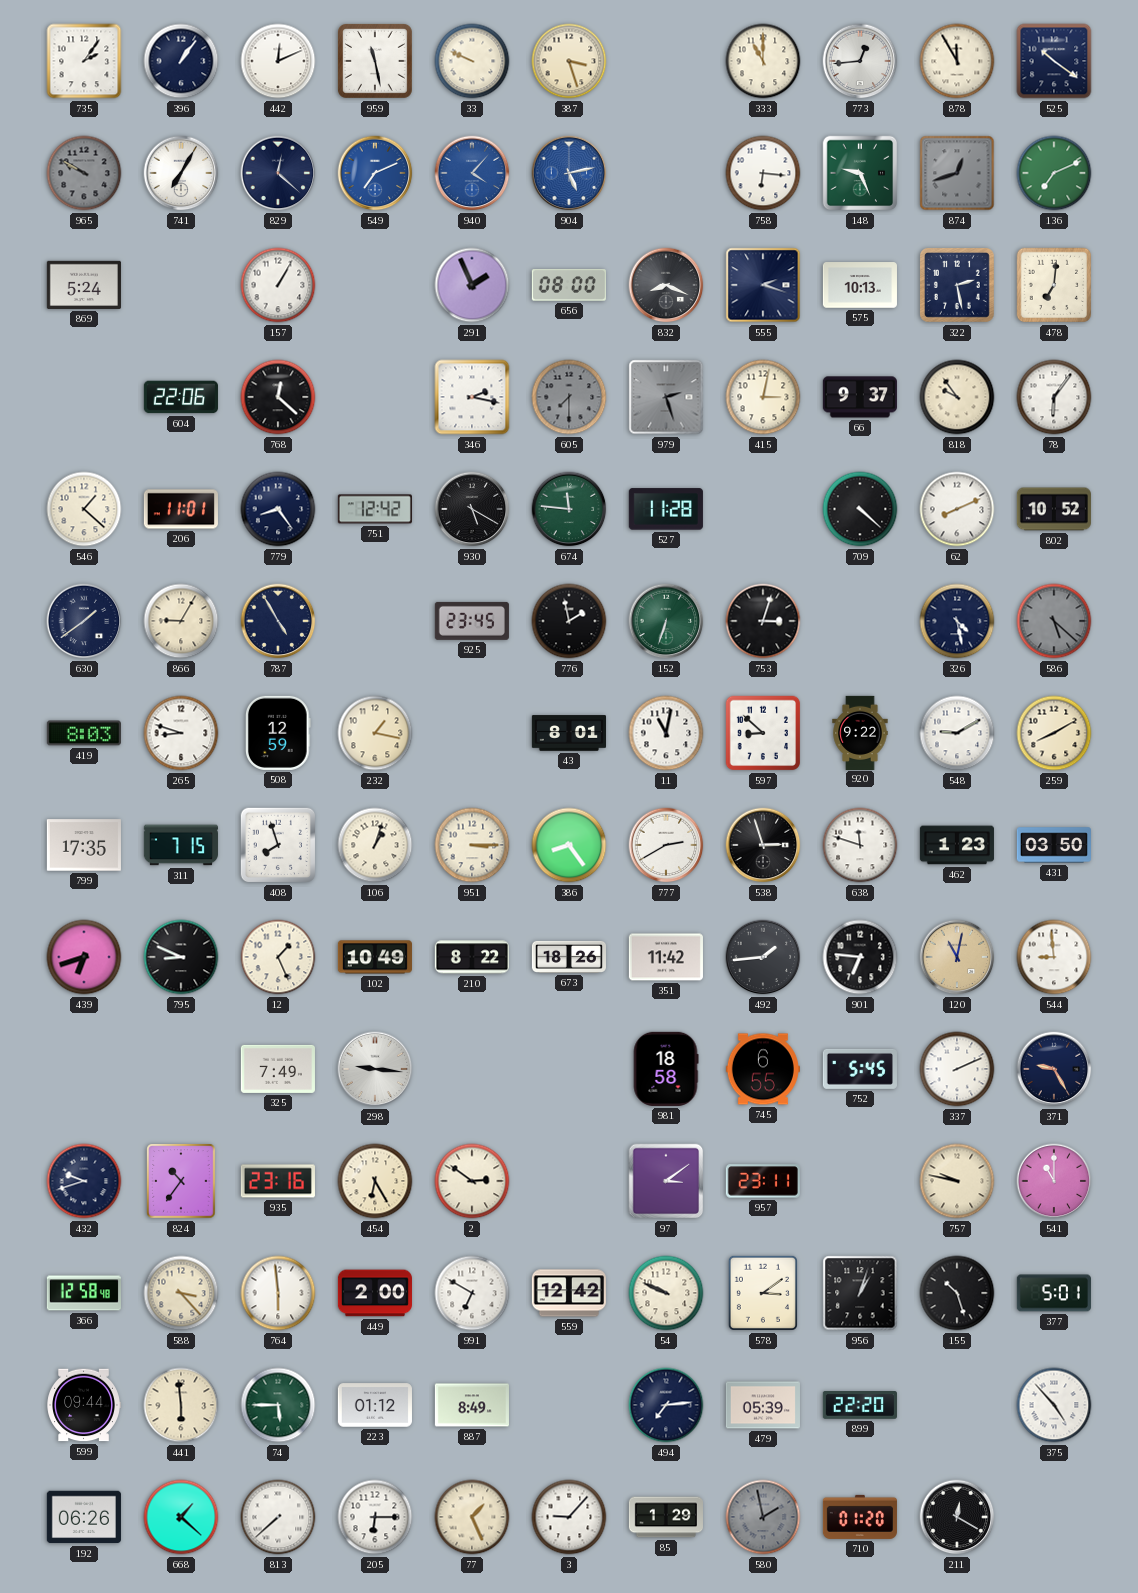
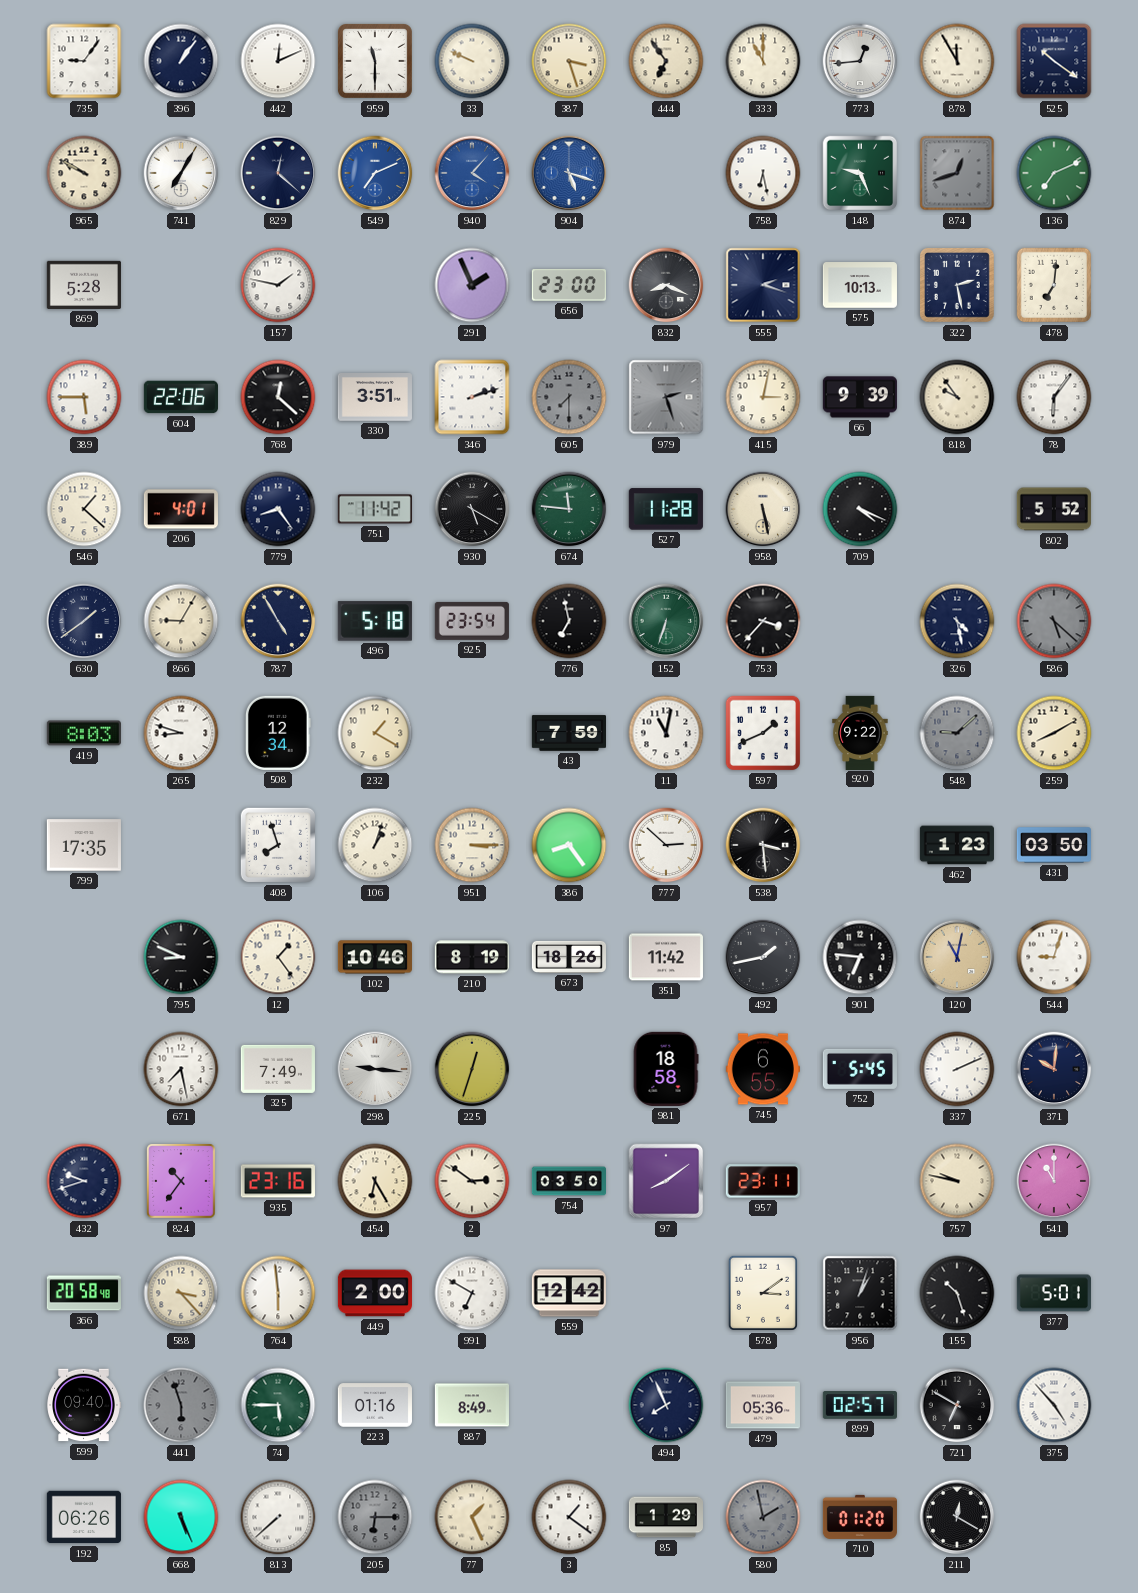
735: 2:06 -> 9:06 (84, 61)
959: 11:28 -> 11:30 (375, 61)
444: none -> 6:54 (666, 61)
965 dial: grey -> cream (84, 173)
904: 5:13 -> 5:18 (569, 173)
758: 6:16 -> 6:28 (763, 173)
869: 5:24 -> 5:28 (84, 285)
157: 1:05 -> 1:47 (278, 285)
656: 08:00 -> 23:00 (569, 285)
389: none -> 5:45 (84, 397)
330: none -> 3:51 (375, 398)
346: 2:17 -> 2:12 (472, 397)
66: 9:37 -> 9:39 (860, 397)
206: 11:01 -> 4:01 (181, 509)
751: 12:42 -> 11:42 (375, 509)
958: none -> 5:28 (763, 509)
709: 4:22 -> 4:19 (860, 509)
62: 8:11 -> none (957, 509)
802: 10:52 -> 5:52 (1054, 509)
496: none -> 5:18 (375, 621)
925: 23:45 -> 23:54 (472, 621)
776: 1:58 -> 6:58 (569, 621)
753: 3:03 -> 3:37 (763, 621)
508: 12:59 -> 12:34 (279, 733)
232: 1:17 -> 1:20 (375, 733)
43: 8:01 -> 7:59 (568, 733)
597: 8:52 -> 1:41 (763, 733)
548: 9:10 -> 9:08 (957, 733)
548 dial: white -> grey (957, 733)
311: 7:15 -> none (181, 845)
777: 2:40 -> 2:52 (666, 845)
538: 2:57 -> 3:29 (763, 845)
638: 11:48 -> none (860, 845)
439: 6:42 -> none (84, 957)
12: 1:26 -> 1:24 (278, 957)
102: 10:49 -> 10:46 (375, 957)
210: 8:22 -> 8:19 (472, 957)
492: 1:44 -> 1:43 (763, 957)
544: 8:59 -> 9:03 (1054, 957)
671: none -> 7:28 (181, 1069)
225: none -> 12:33 (472, 1069)
371: 9:25 -> 10:01 (1054, 1069)
754: none -> 03:50 (568, 1181)
97: 3:09 -> 8:09 (666, 1181)
366: 12:58 -> 20:58 (84, 1293)
54: 9:49 -> none (666, 1293)
599: 09:44 -> 09:40 (84, 1405)
441: 5:59 -> 5:57 (181, 1405)
441 dial: cream -> grey (181, 1405)
223: 01:12 -> 01:16 (375, 1405)
494: 7:14 -> 7:56 (666, 1405)
479: 05:39 -> 05:36 (763, 1405)
899: 22:20 -> 02:57 (860, 1406)
721: none -> 6:50 (957, 1405)
668: 1:22 -> 5:26 (181, 1517)
205 dial: white -> grey (375, 1517)
3: 9:07 -> 1:21 (569, 1517)
